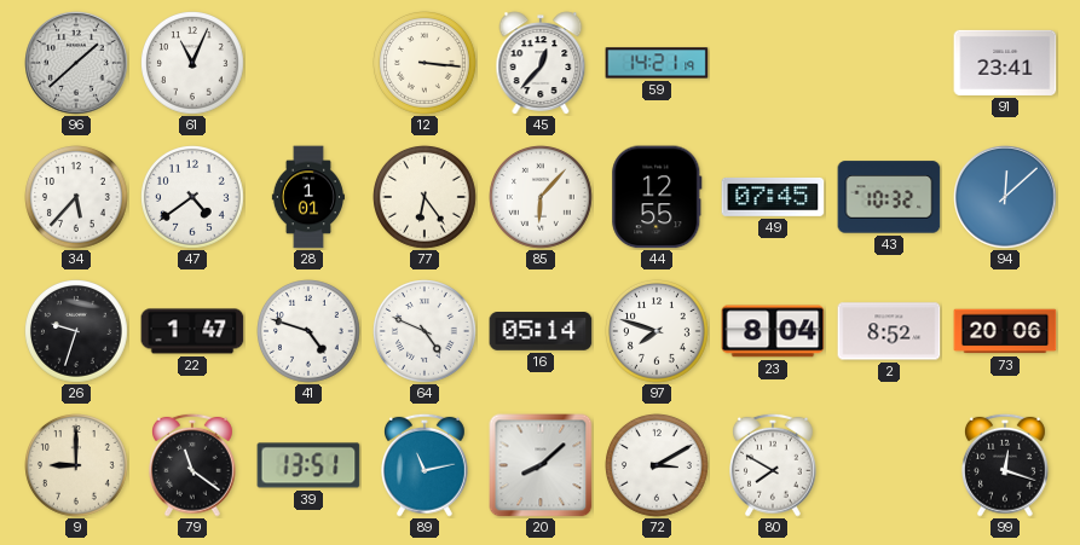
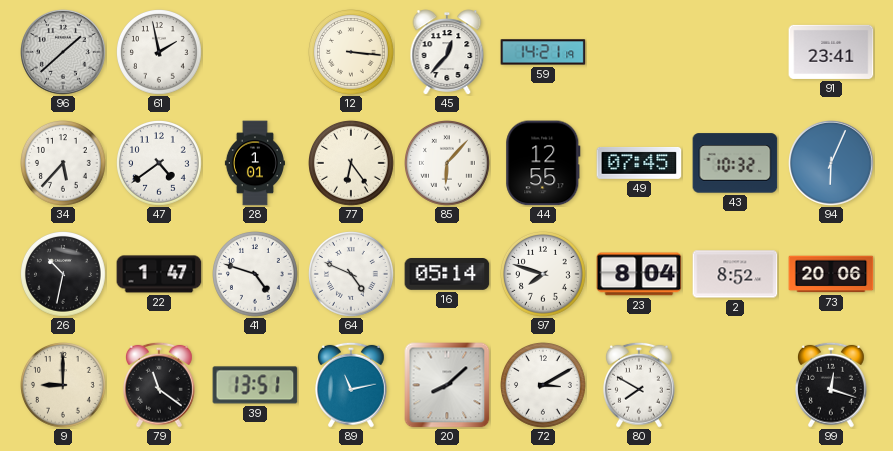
61: 11:04 -> 1:58 (160, 53)
94: 12:08 -> 6:04 (831, 163)
26: 9:33 -> 10:32 (64, 275)
